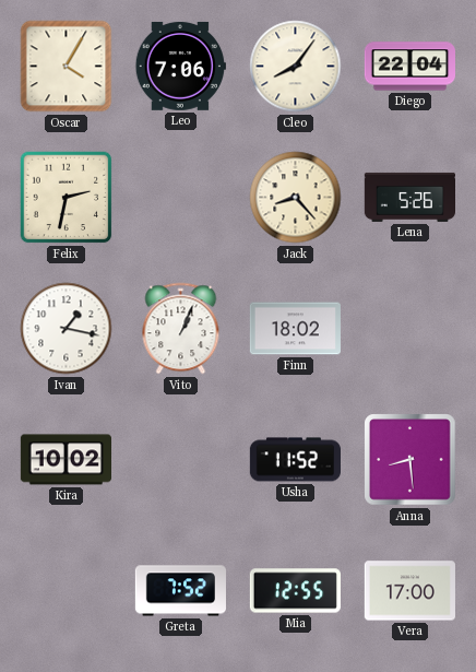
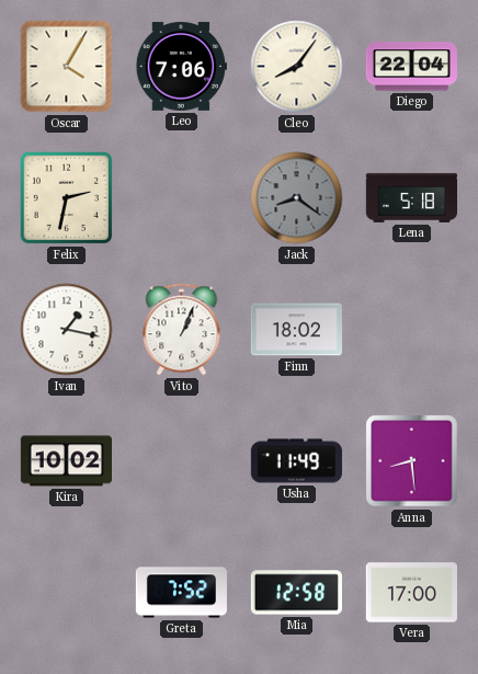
Jack: 8:23 -> 8:21 (297, 198)
Jack dial: cream -> grey (297, 198)
Lena: 5:26 -> 5:18 (411, 197)
Usha: 11:52 -> 11:49 (296, 461)
Mia: 12:55 -> 12:58 (296, 593)
